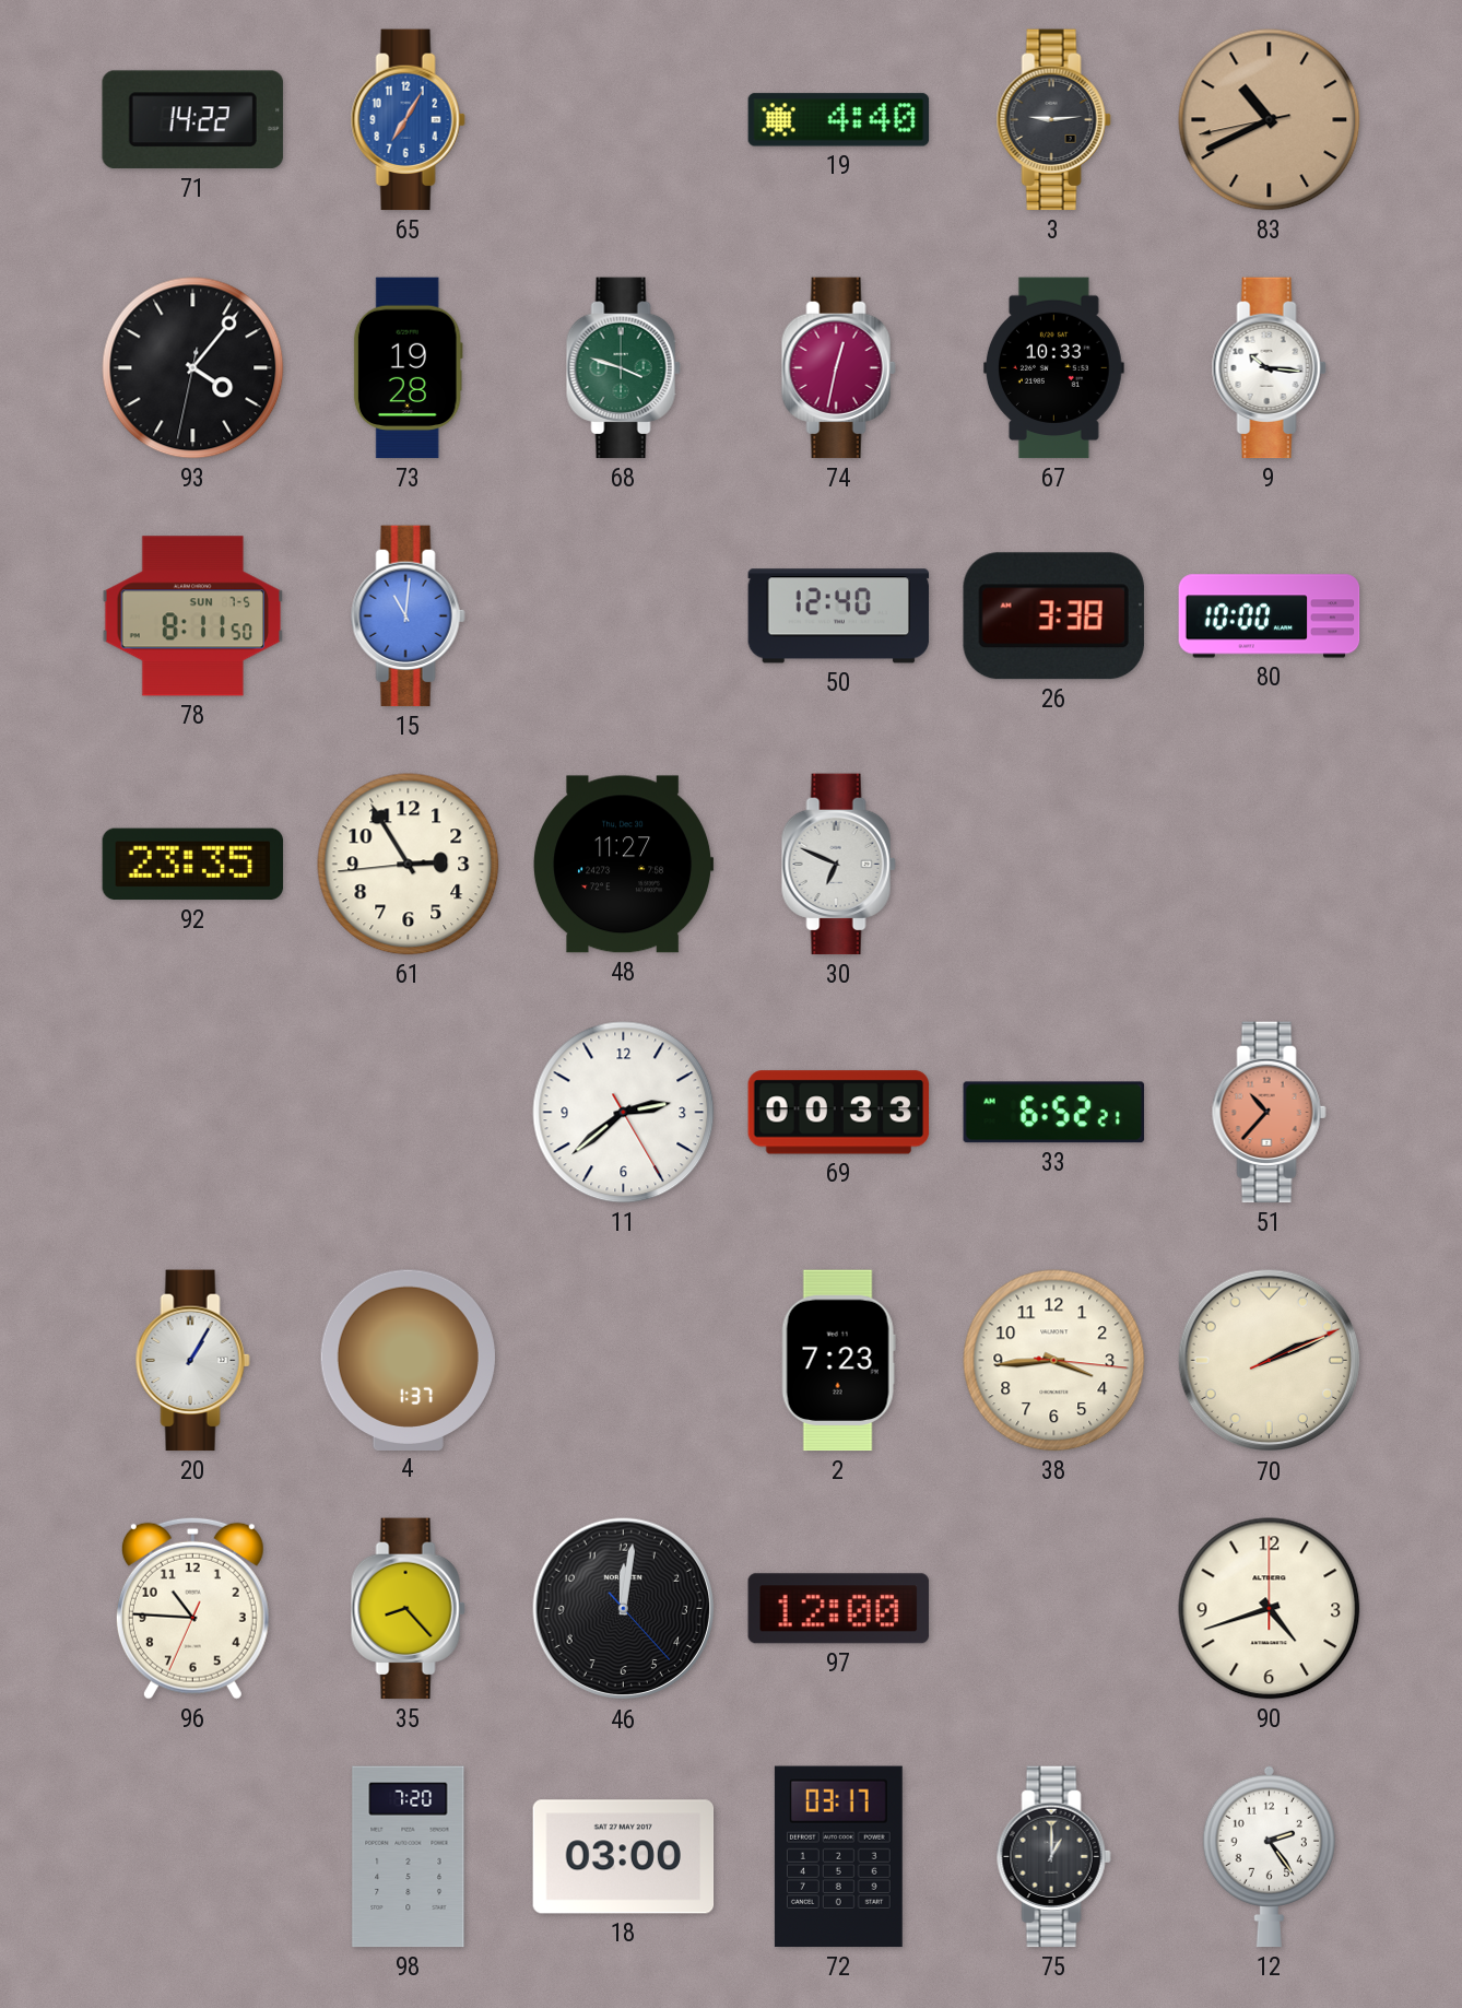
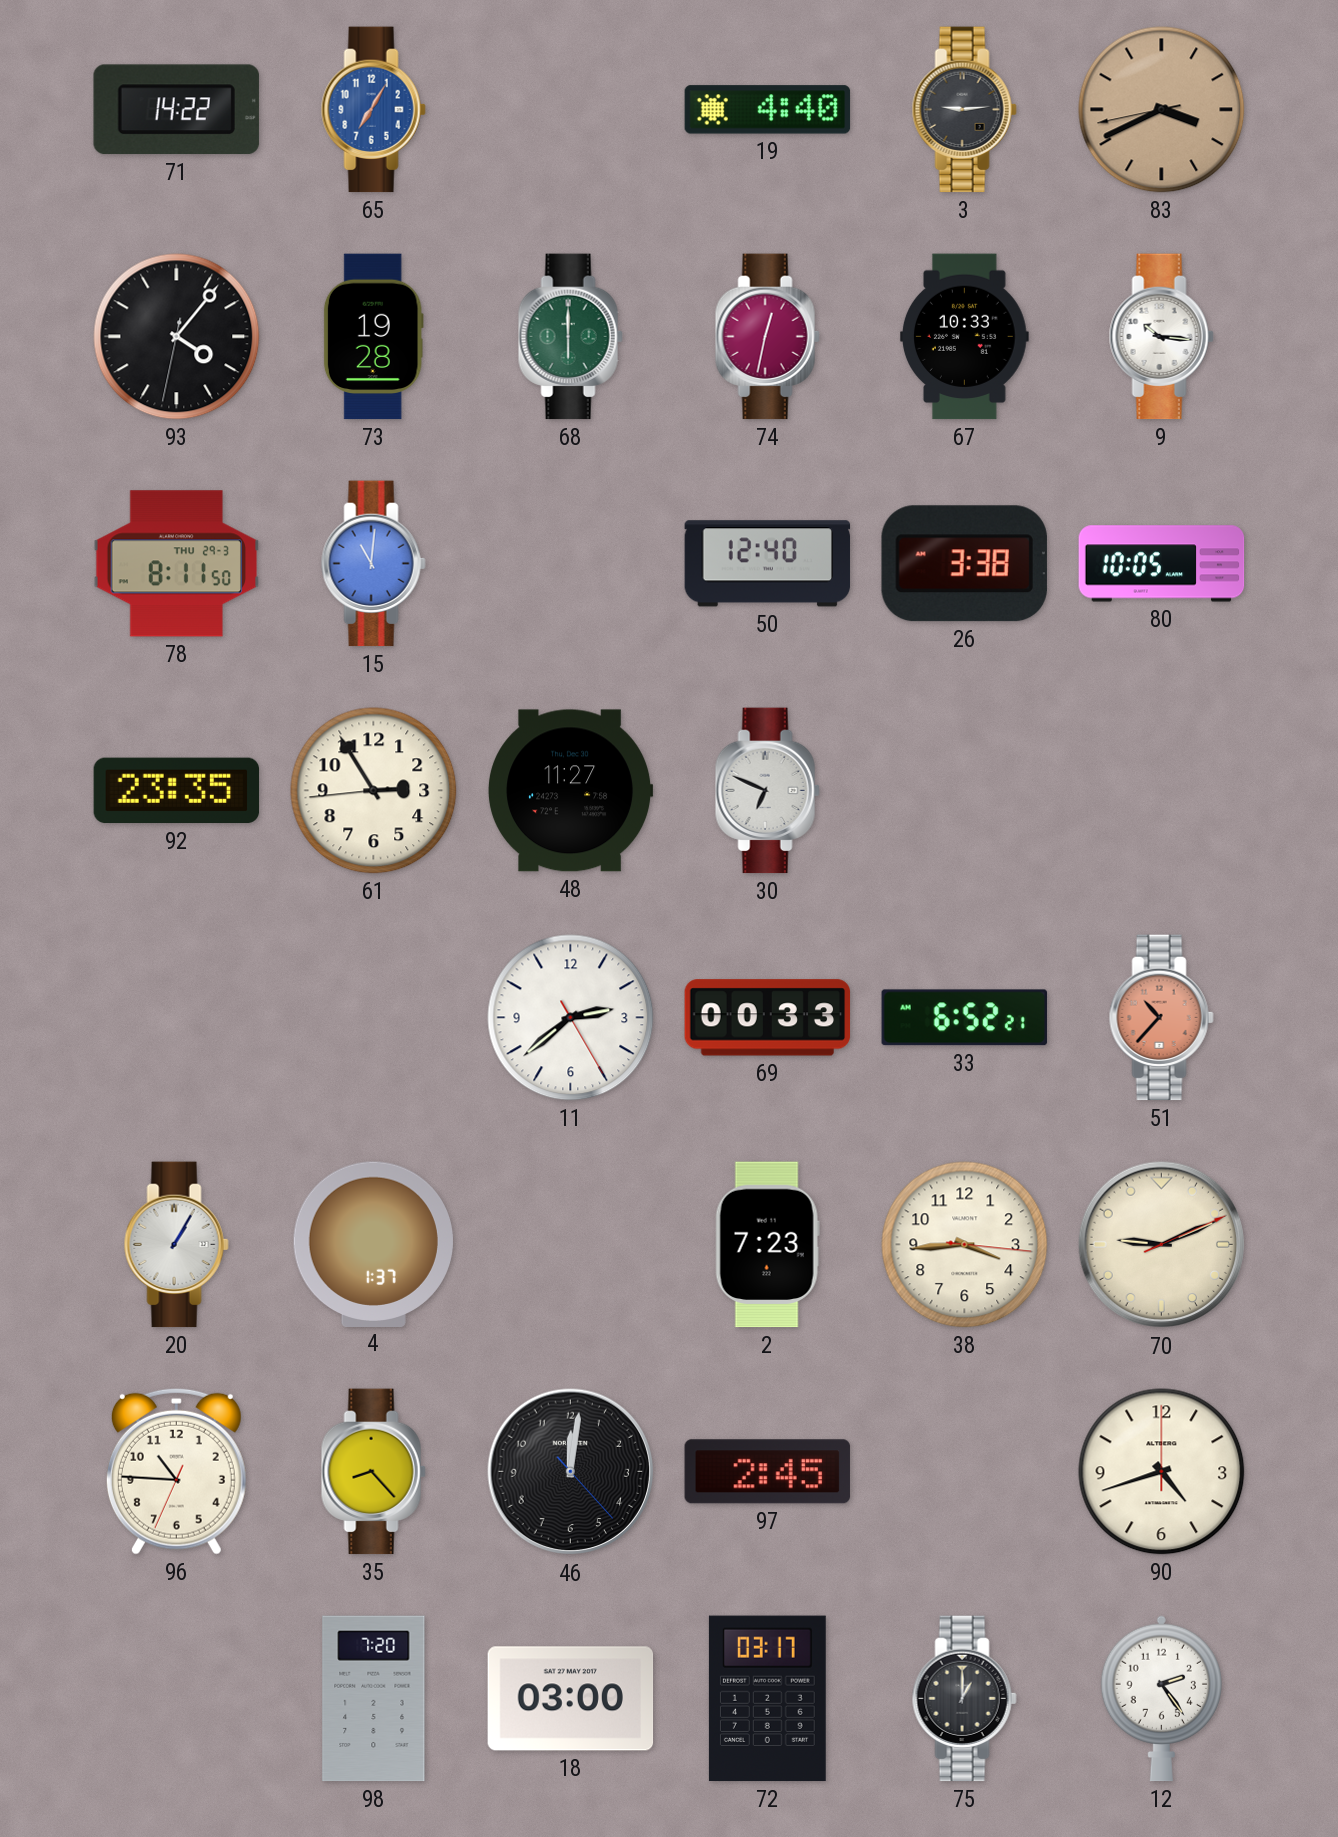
83: 10:40 -> 3:40 (1162, 110)
68: 3:48 -> 6:00 (570, 337)
78 date: SUN 7-5 -> THU 29-3 (177, 564)
80: 10:00 -> 10:05 (1162, 564)
70: 2:11 -> 9:11 (1162, 1245)
97: 12:00 -> 2:45 (767, 1472)
